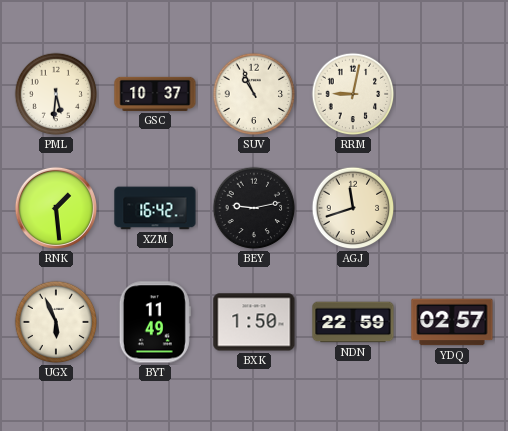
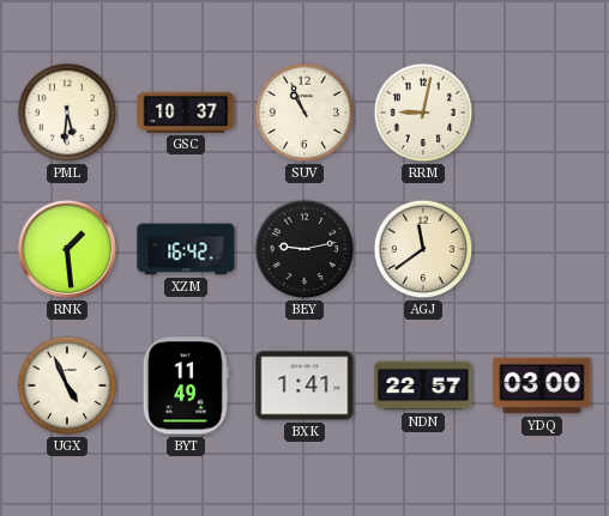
AGJ: 11:42 -> 11:39 (423, 249)
UGX: 5:56 -> 4:56 (67, 386)
BXK: 1:50 -> 1:41 (304, 386)
NDN: 22:59 -> 22:57 (423, 386)
YDQ: 02:57 -> 03:00 (542, 386)
